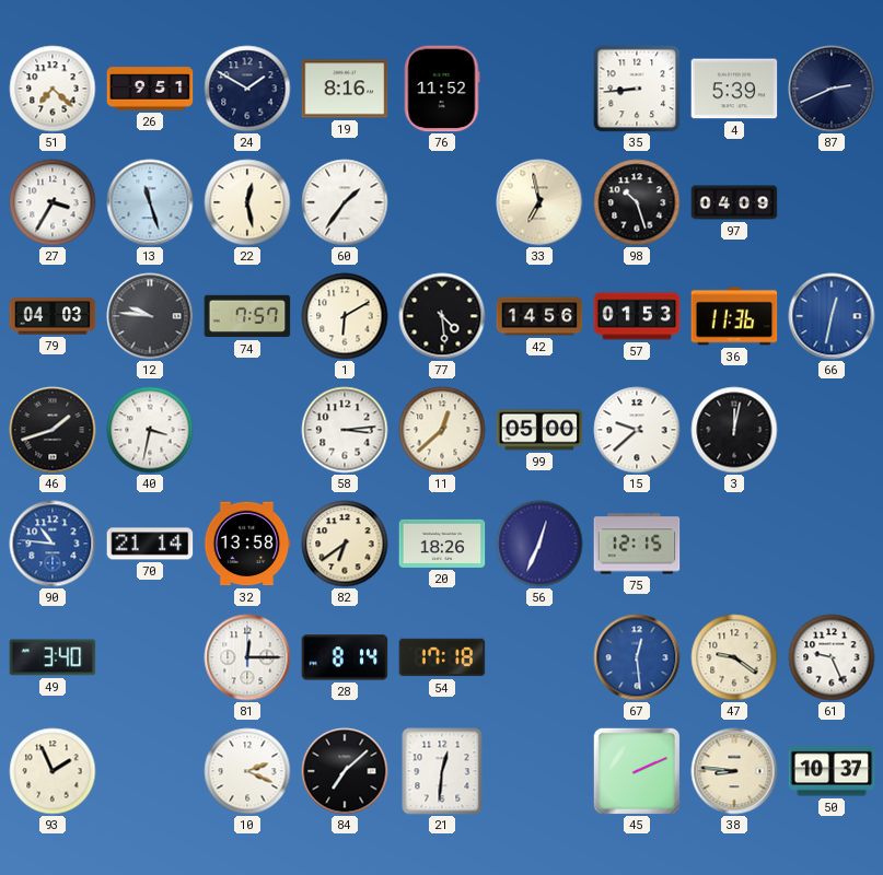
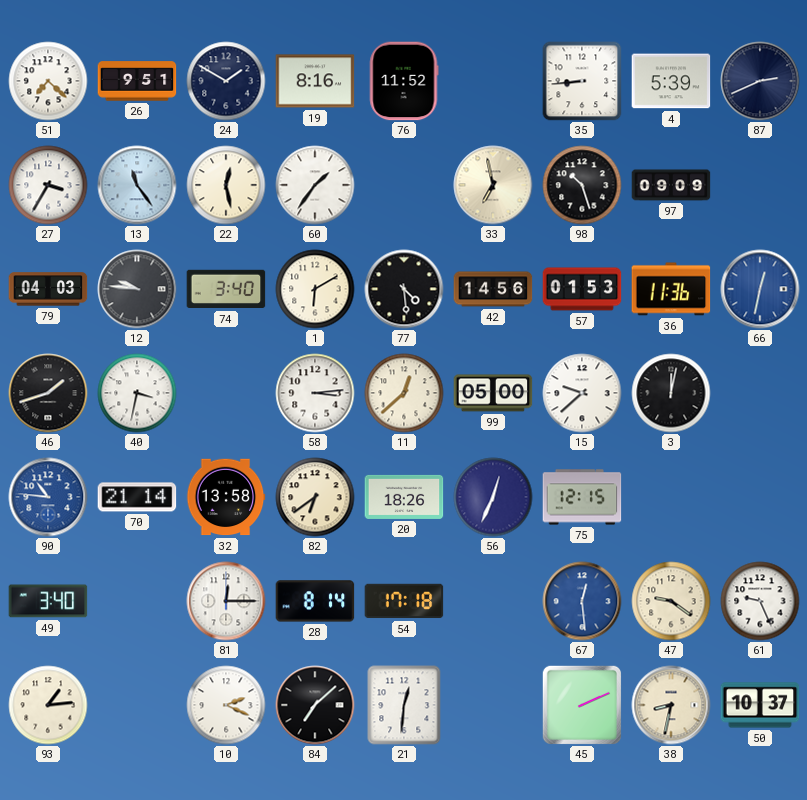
13: 11:27 -> 11:24 (137, 185)
97: 04:09 -> 09:09 (671, 185)
74: 7:57 -> 3:40 (226, 289)
93: 1:56 -> 1:14 (48, 705)
38: 8:46 -> 8:32 (671, 705)
